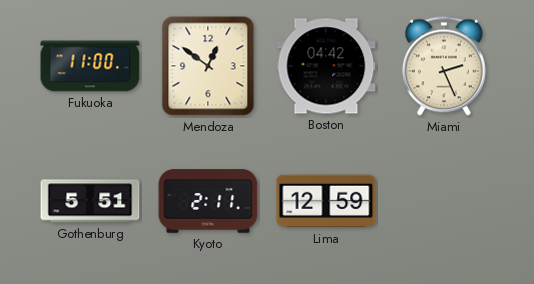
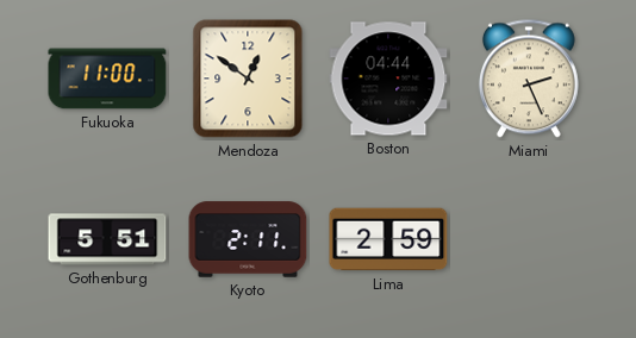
Boston: 04:42 -> 04:44 (388, 79)
Lima: 12:59 -> 2:59 (388, 239)
